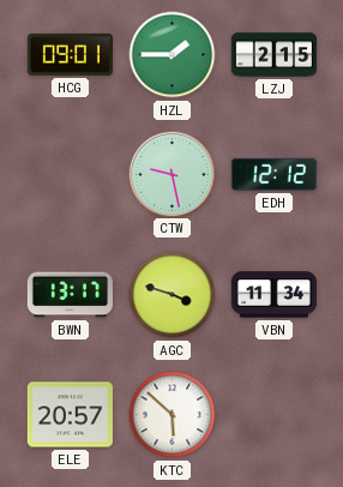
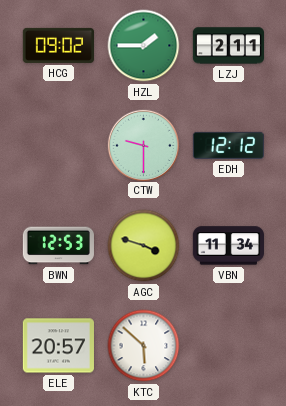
HCG: 09:01 -> 09:02 (58, 45)
LZJ: 2:15 -> 2:11 (228, 46)
CTW: 9:28 -> 9:30 (143, 145)
BWN: 13:17 -> 12:53 (58, 246)
